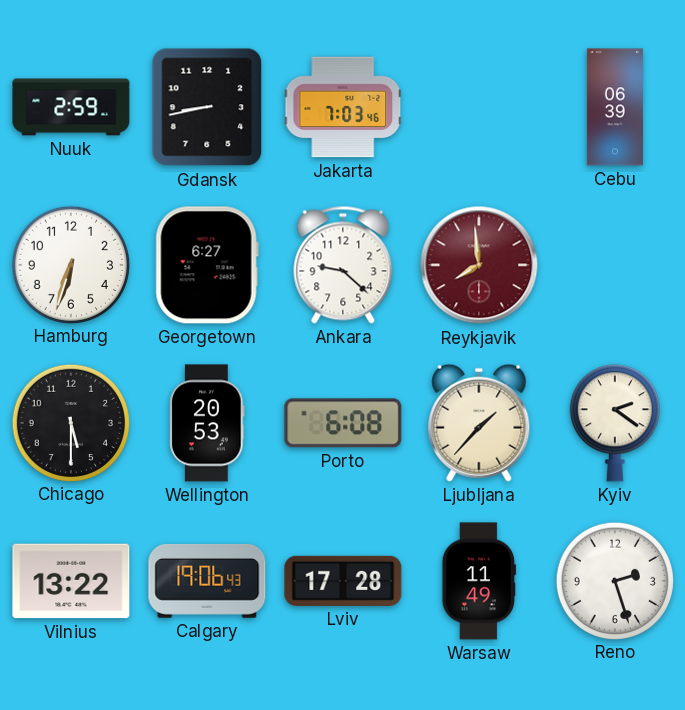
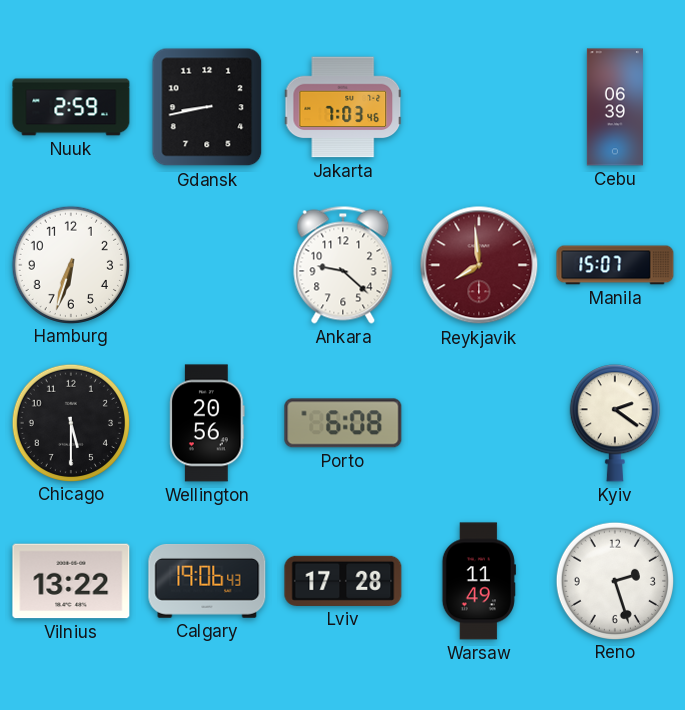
Georgetown: 6:27 -> none (207, 265)
Manila: none -> 15:07 (615, 265)
Wellington: 20:53 -> 20:56 (207, 423)
Ljubljana: 1:37 -> none (479, 423)
